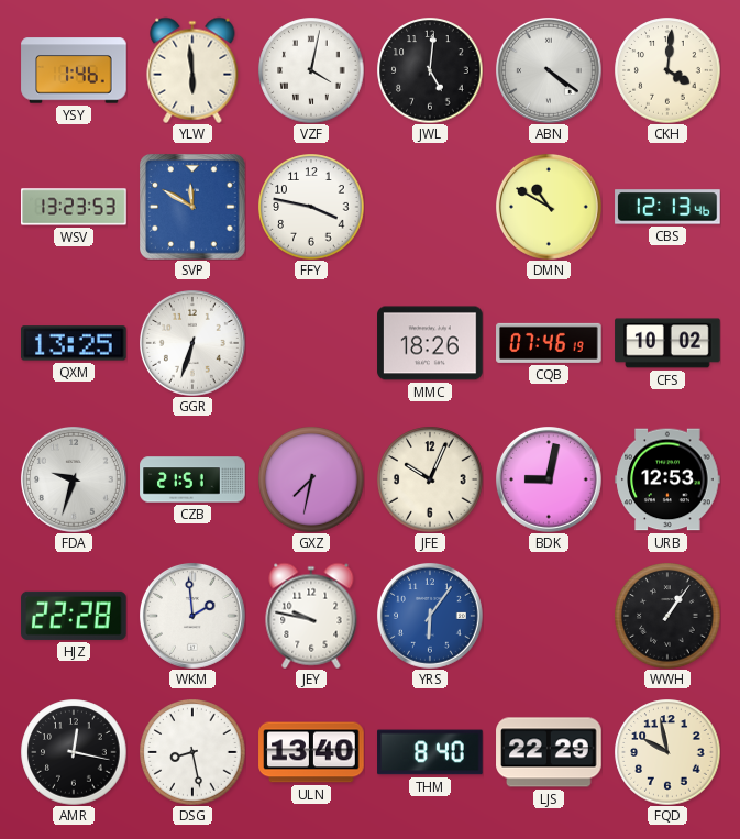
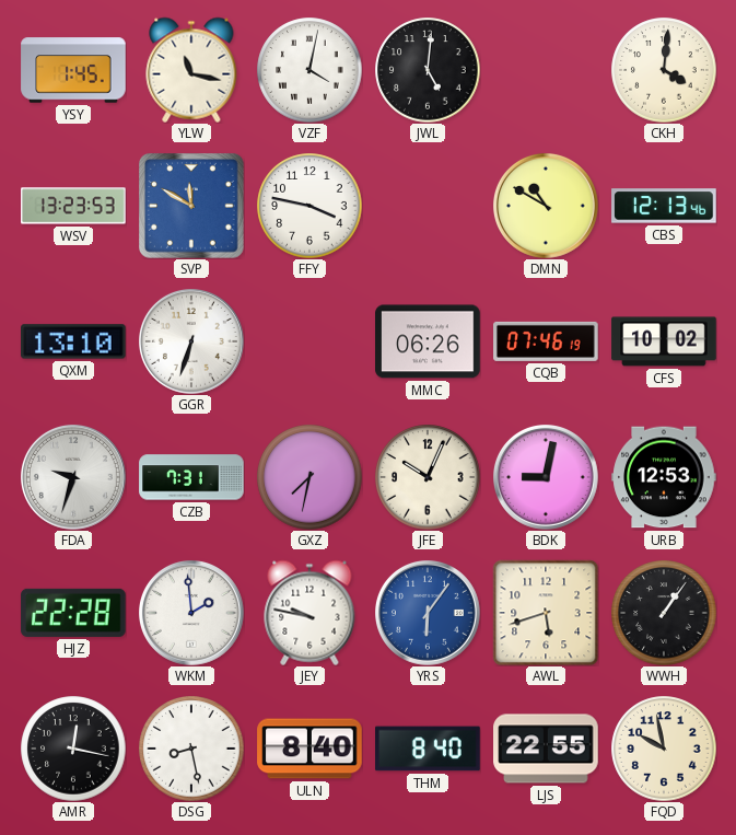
YSY: 1:46 -> 1:45 (73, 70)
YLW: 5:59 -> 11:17 (191, 70)
ABN: 4:21 -> none (550, 71)
QXM: 13:25 -> 13:10 (74, 341)
MMC: 18:26 -> 06:26 (428, 341)
CZB: 21:51 -> 7:31 (191, 477)
AWL: none -> 5:42 (546, 613)
ULN: 13:40 -> 8:40 (309, 749)
LJS: 22:29 -> 22:55 (546, 749)
